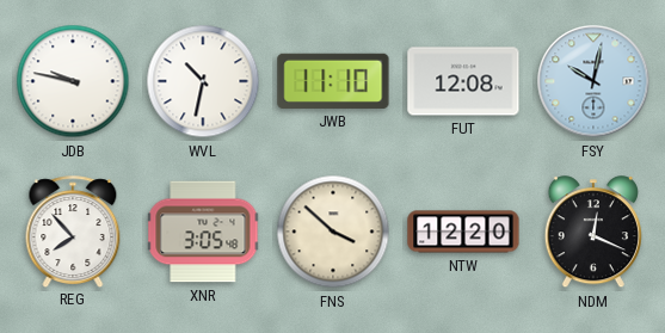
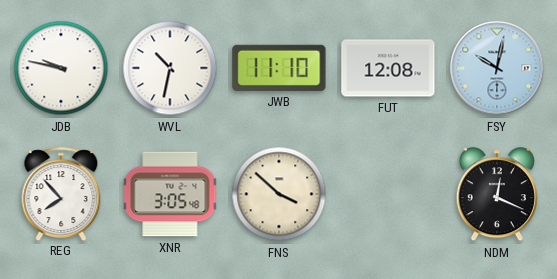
NTW: 12:20 -> none (463, 232)
